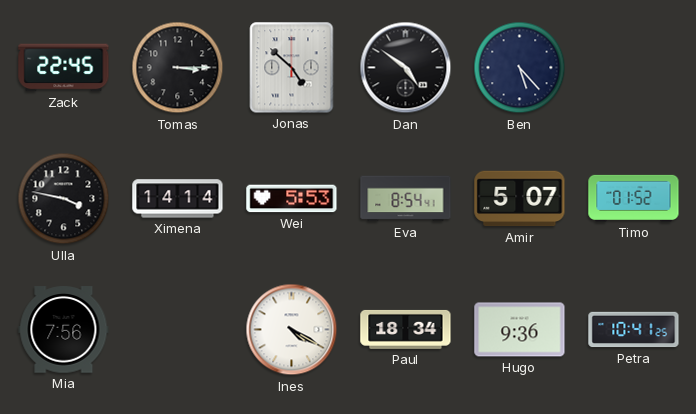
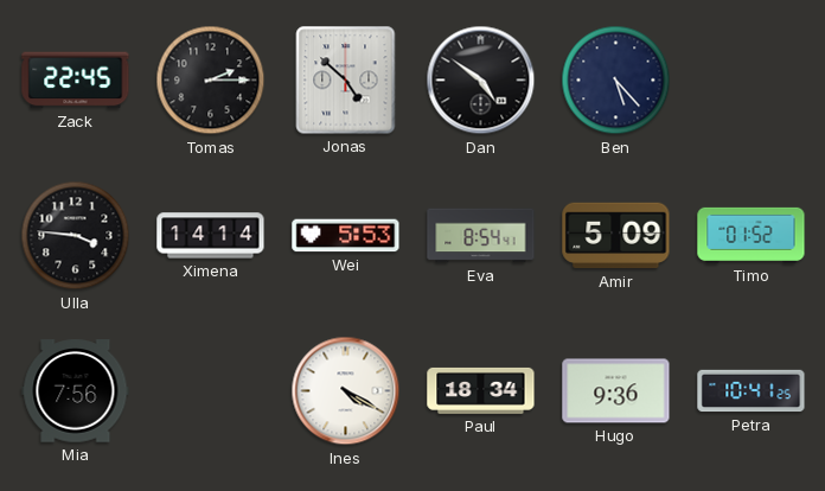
Tomas: 3:15 -> 2:15 (211, 81)
Ulla: 3:47 -> 3:46 (76, 236)
Amir: 5:07 -> 5:09 (616, 236)
